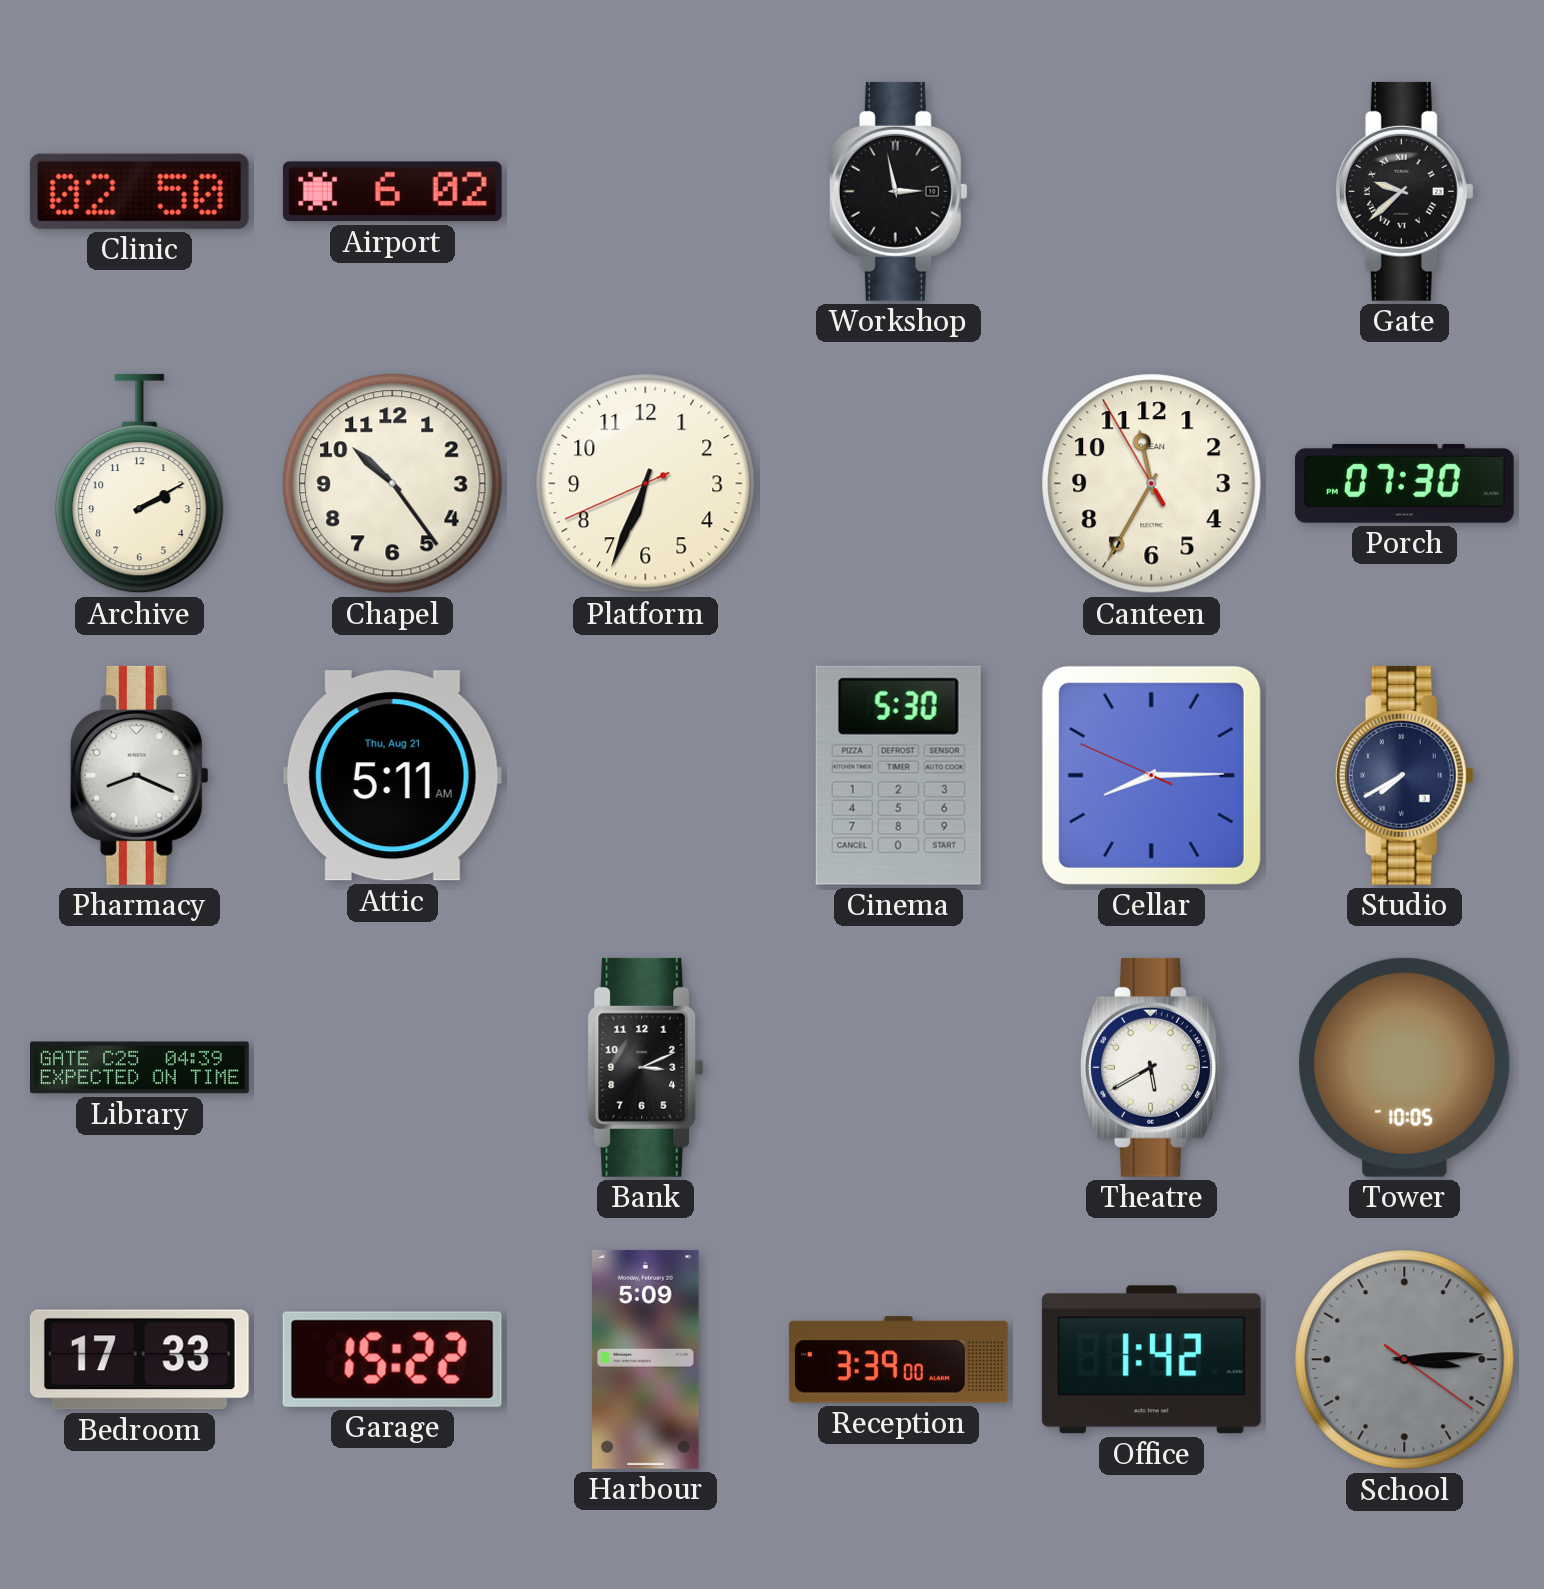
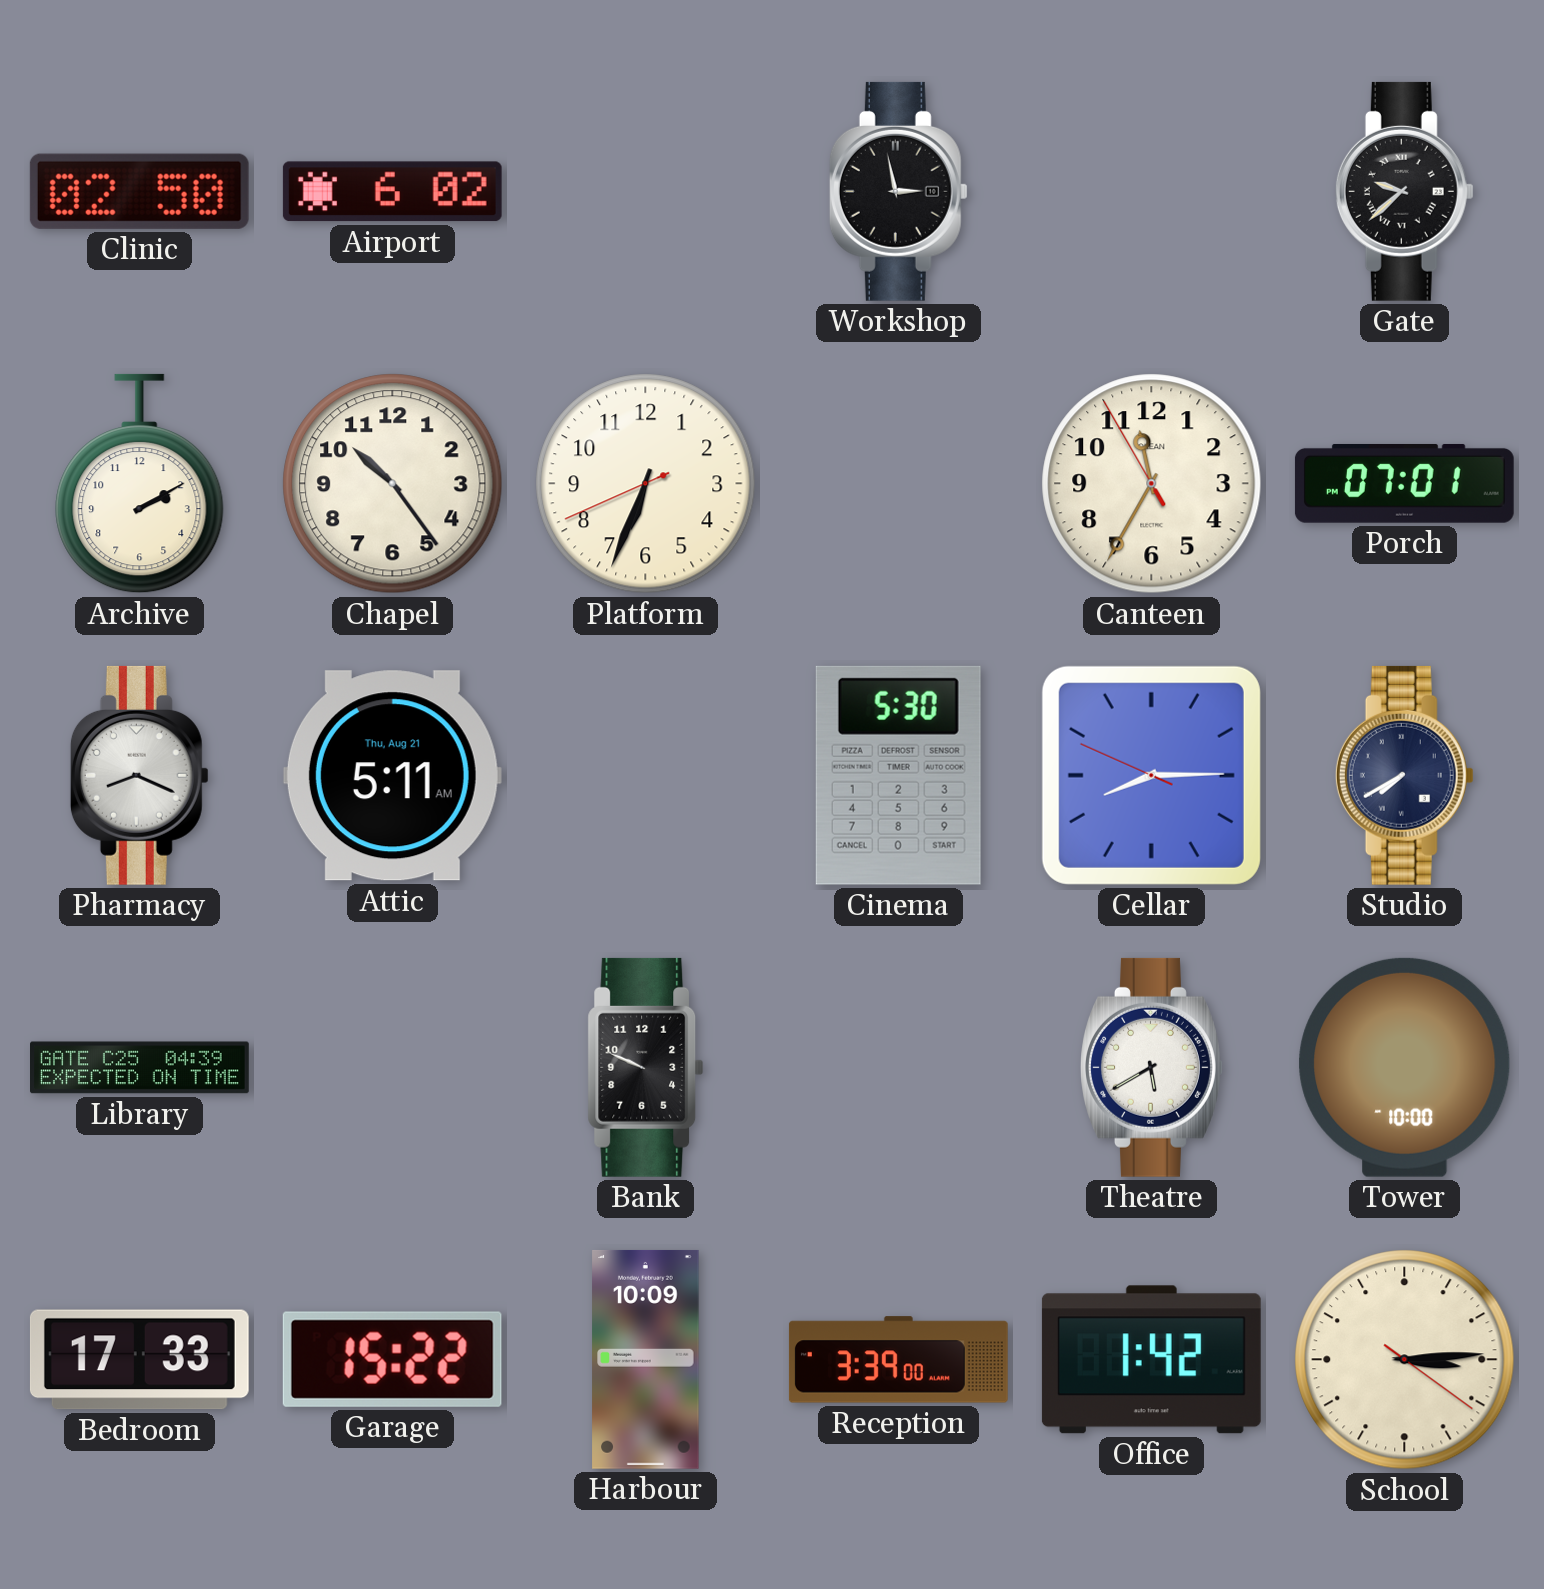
Porch: 07:30 -> 07:01 (1404, 483)
Bank: 3:11 -> 9:49 (646, 1067)
Tower: 10:05 -> 10:00 (1405, 1067)
Harbour: 5:09 -> 10:09 (646, 1359)
School dial: grey -> cream (1405, 1360)
